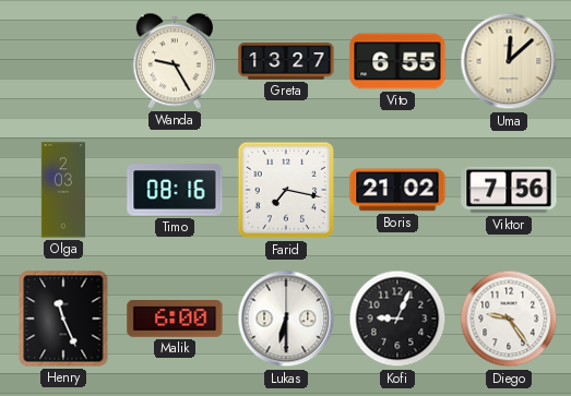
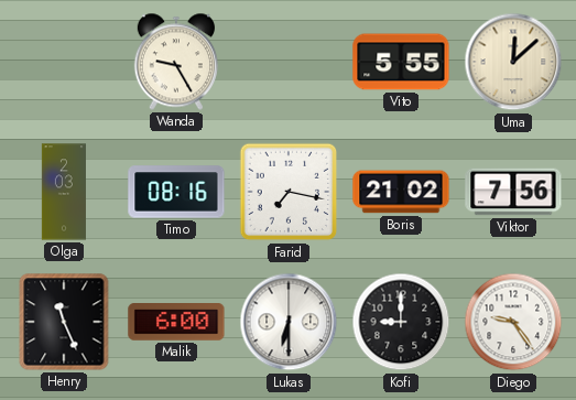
Greta: 13:27 -> none (286, 61)
Vito: 6:55 -> 5:55 (401, 62)
Kofi: 9:04 -> 9:00 (401, 322)
